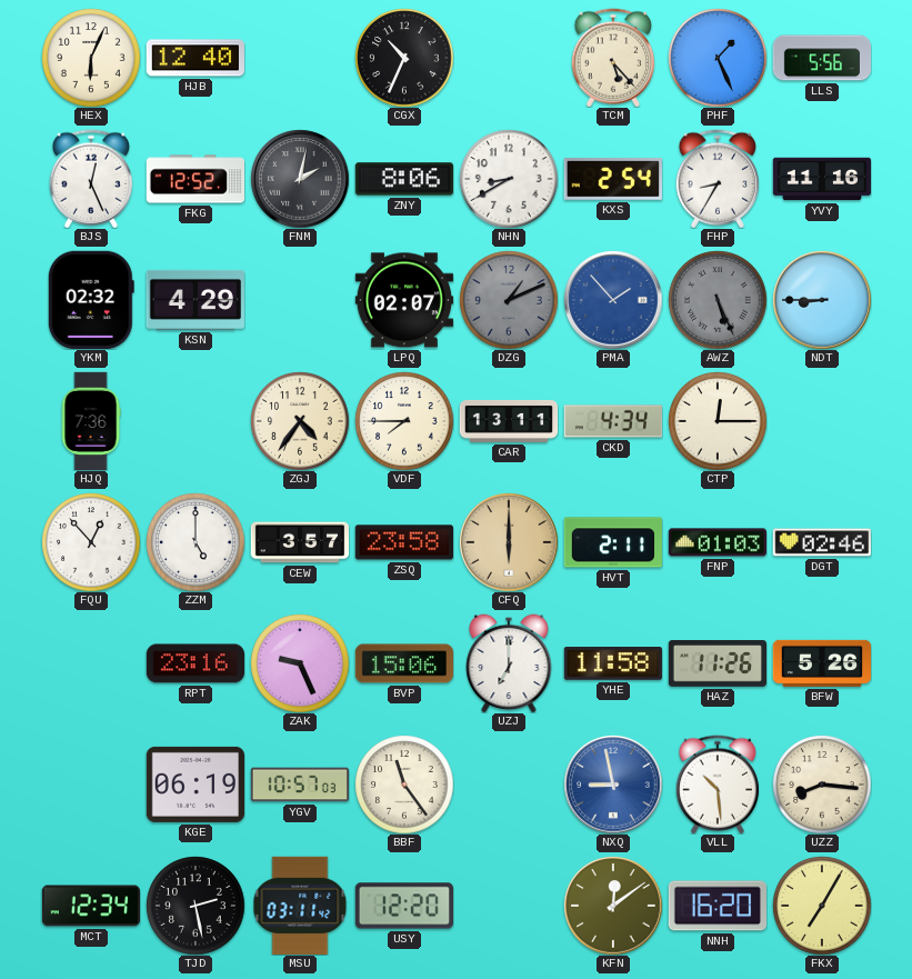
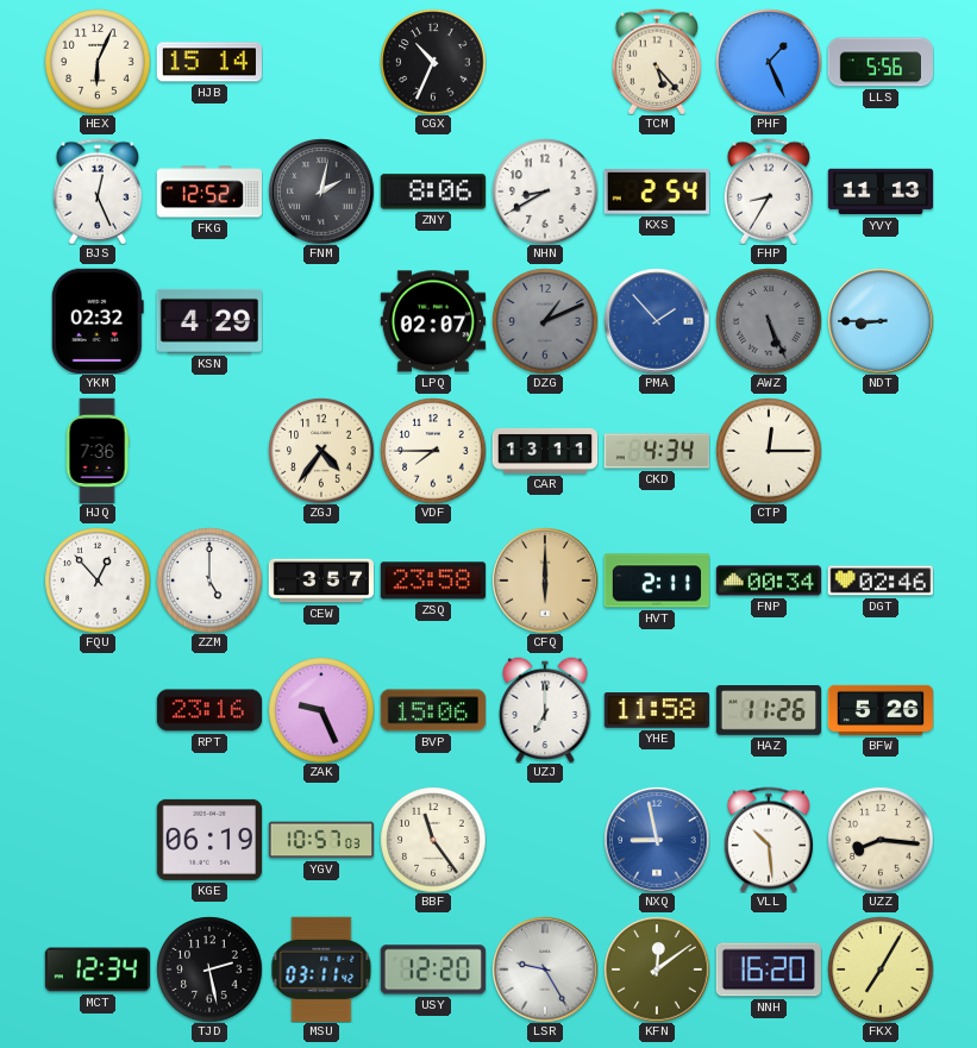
HJB: 12:40 -> 15:14 (209, 62)
YVY: 11:16 -> 11:13 (879, 192)
FNP: 01:03 -> 00:34 (768, 581)
LSR: none -> 9:25 (545, 969)
